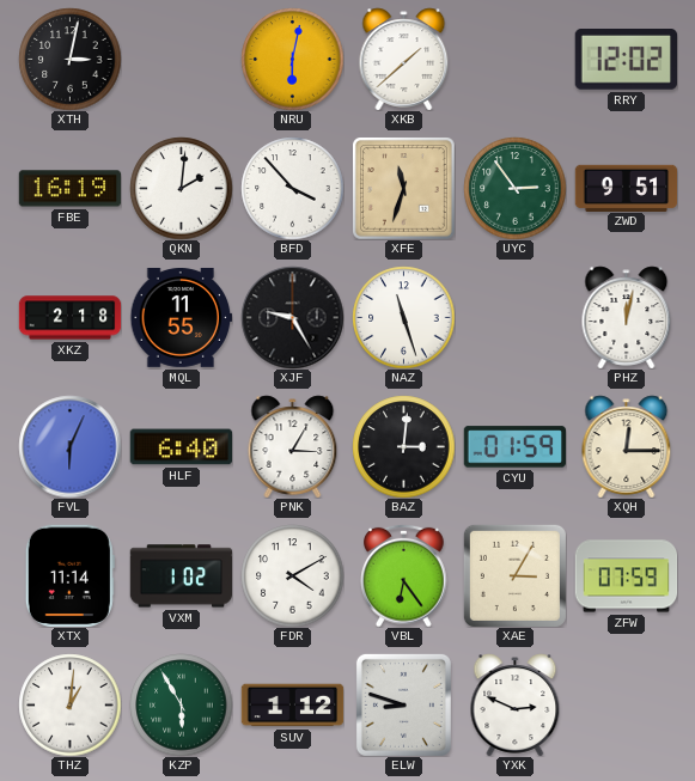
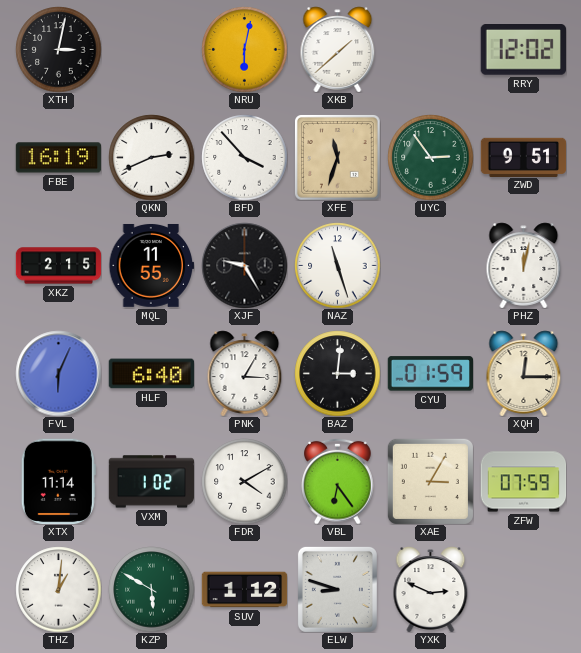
QKN: 2:01 -> 2:41 (151, 157)
XKZ: 2:18 -> 2:15 (58, 266)
KZP: 5:55 -> 5:50 (151, 589)
